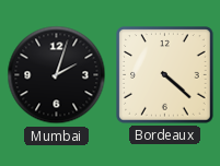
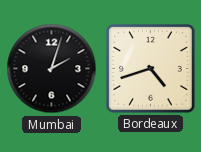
Bordeaux: 4:22 -> 4:42 (151, 69)
